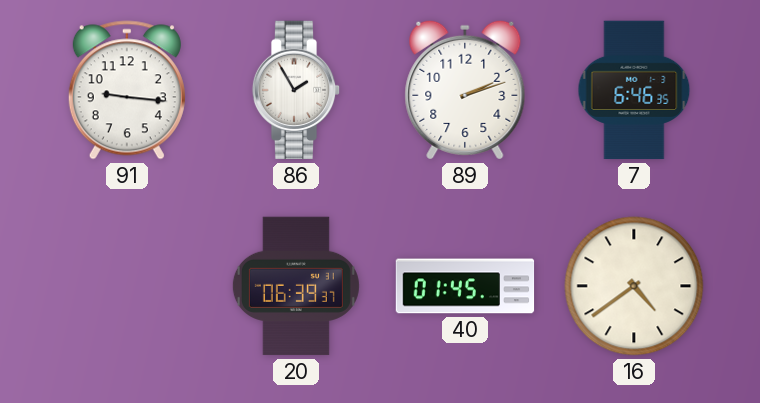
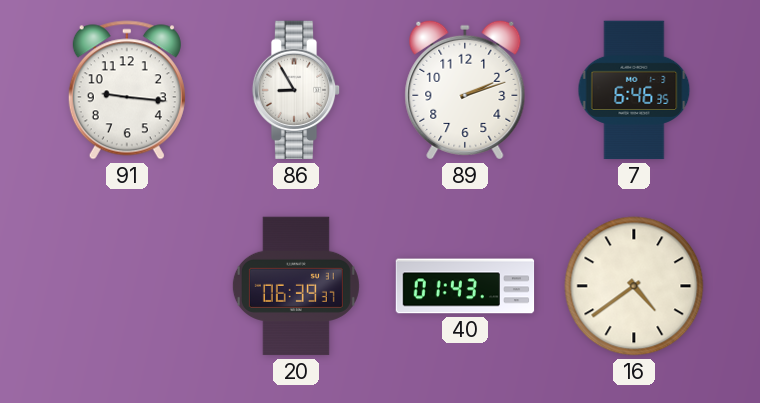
86: 1:55 -> 8:55 (296, 90)
40: 01:45 -> 01:43 (465, 286)
